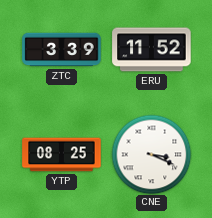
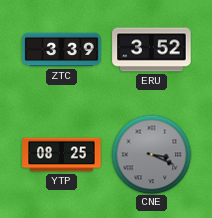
ERU: 11:52 -> 3:52 (152, 50)
CNE dial: white -> grey (151, 154)
